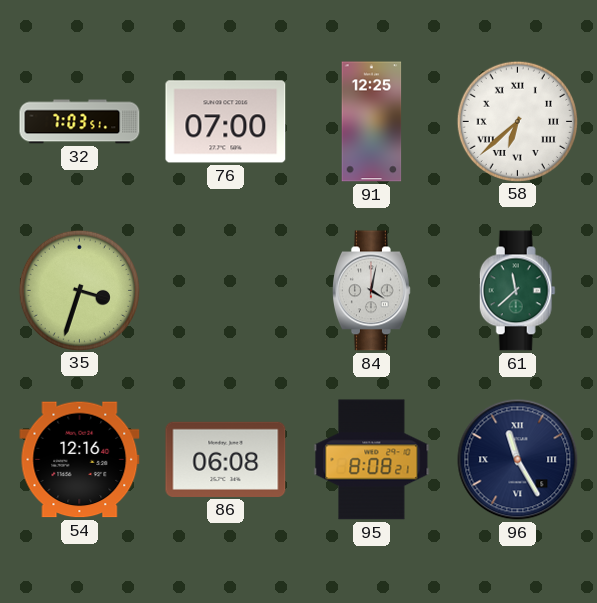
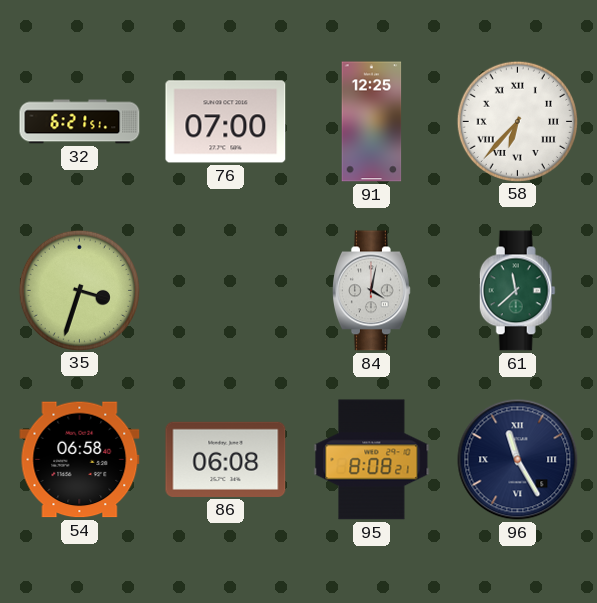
32: 7:03 -> 6:21 (80, 122)
58: 6:38 -> 6:37 (517, 121)
54: 12:16 -> 06:58 (80, 460)
